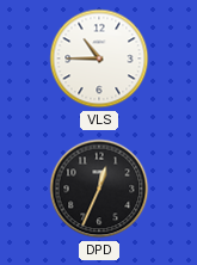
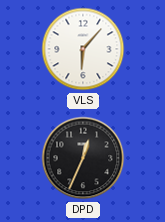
VLS: 10:45 -> 6:07 (83, 49)
